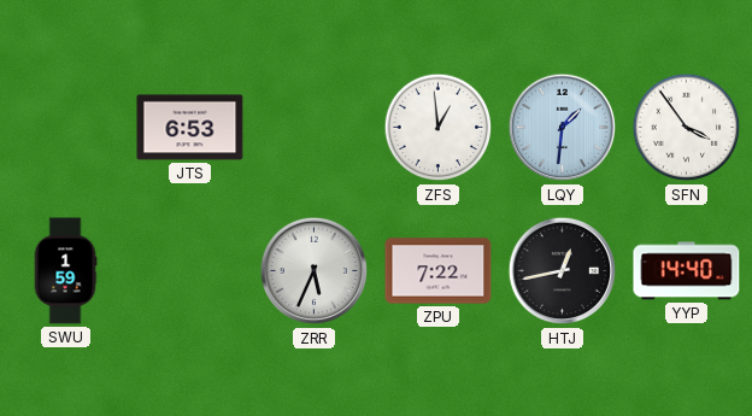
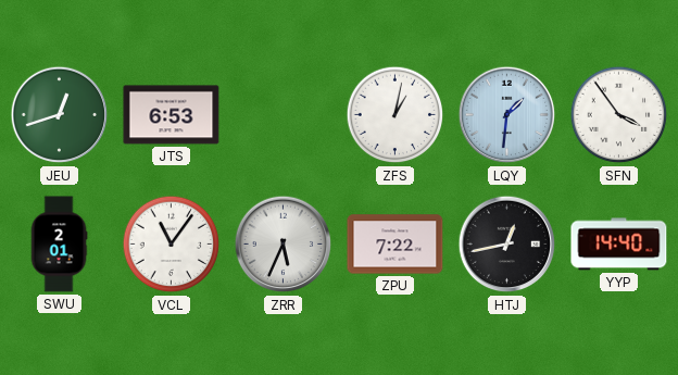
JEU: none -> 12:42 (60, 115)
ZFS: 12:59 -> 1:02 (395, 115)
SWU: 1:59 -> 2:01 (59, 245)
VCL: none -> 11:06 (172, 245)
